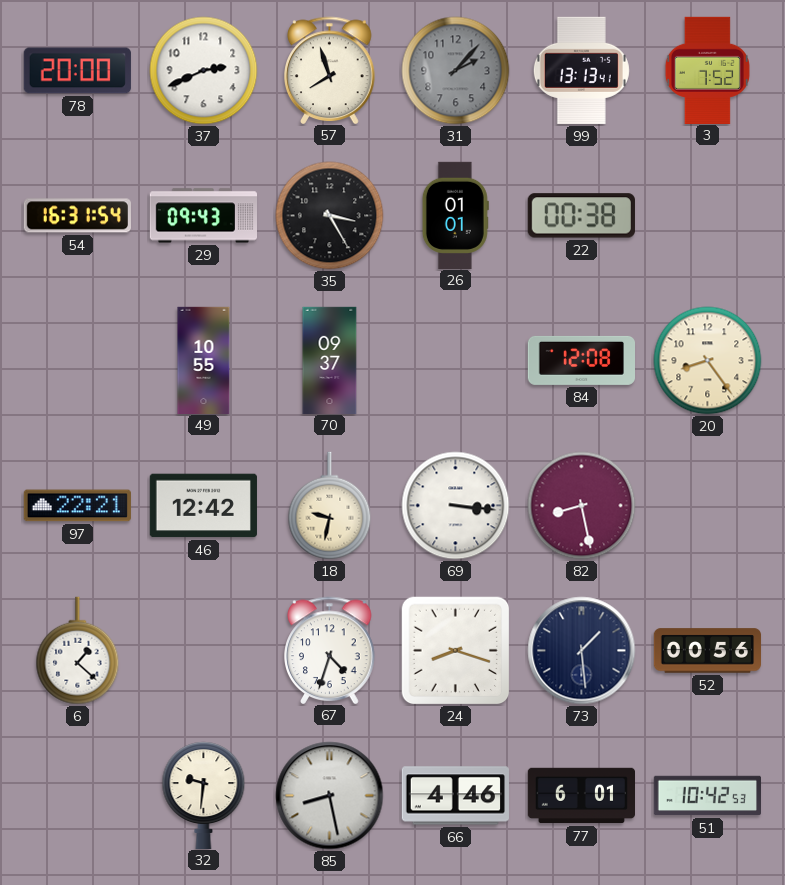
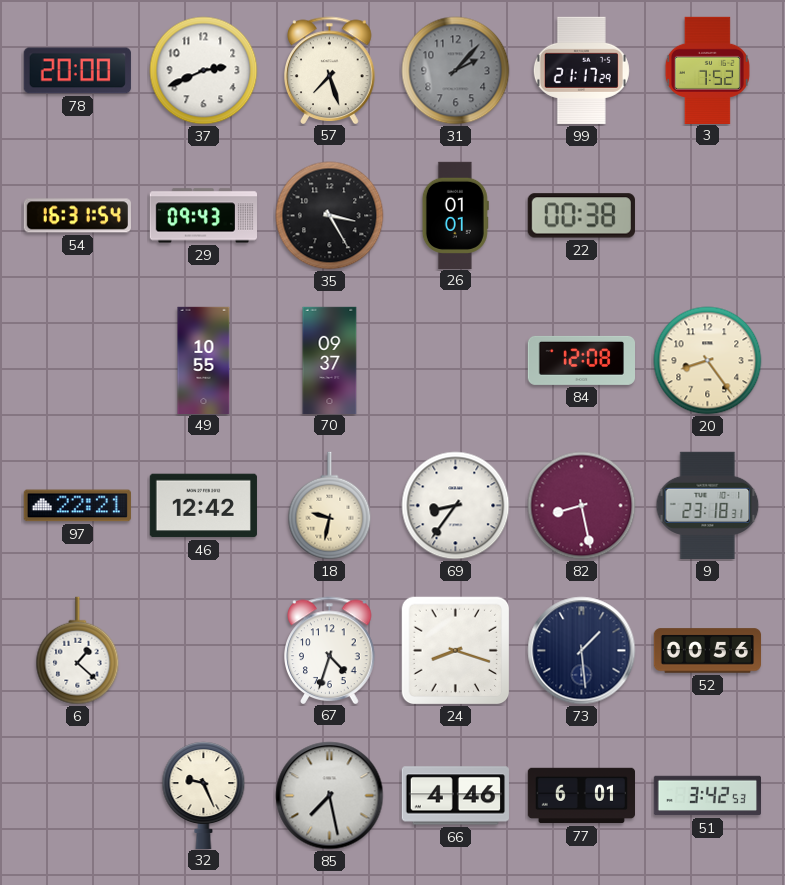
57: 7:57 -> 7:27 (330, 70)
99: 13:13 -> 21:17 (581, 70)
69: 3:16 -> 8:36 (456, 506)
9: none -> 23:18 (708, 505)
32: 9:31 -> 9:26 (204, 795)
85: 8:28 -> 7:28 (330, 796)
51: 10:42 -> 3:42 (707, 796)
